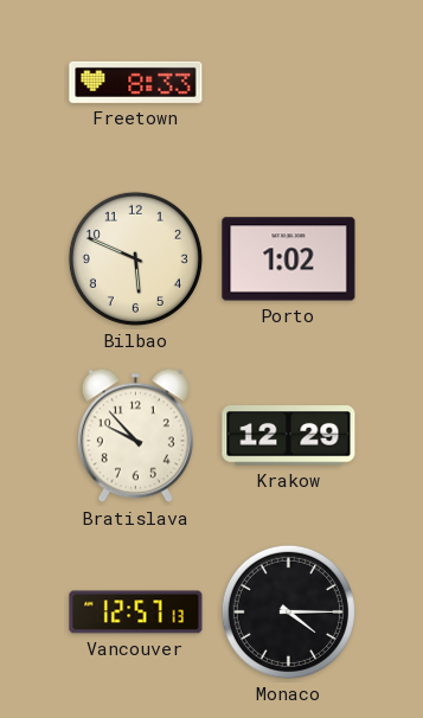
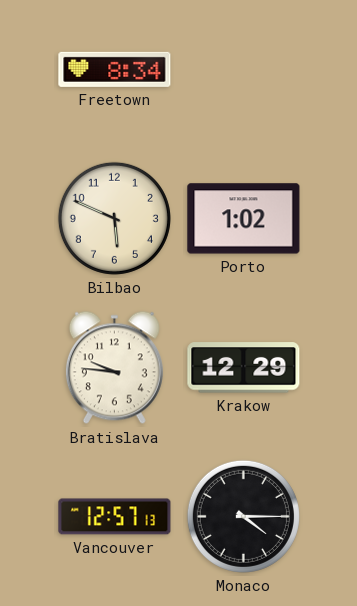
Freetown: 8:33 -> 8:34 (115, 69)
Bratislava: 9:53 -> 9:46 (114, 368)
